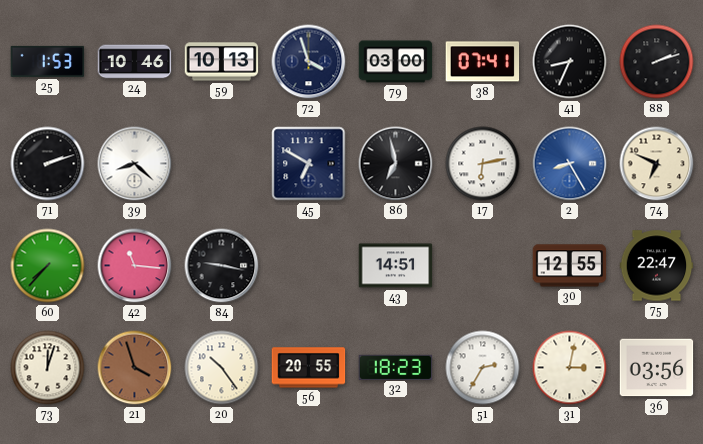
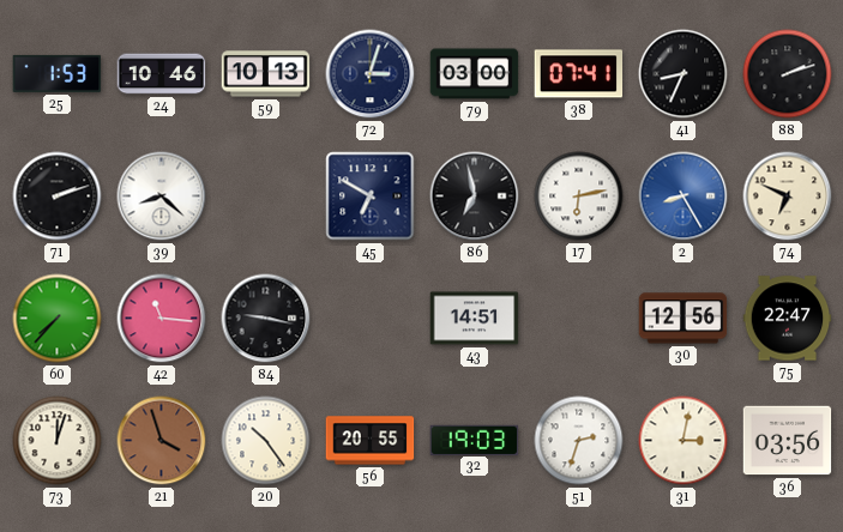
72: 3:57 -> 3:03 (371, 74)
30: 12:55 -> 12:56 (684, 319)
32: 18:23 -> 19:03 (475, 440)
51: 2:35 -> 2:33 (579, 441)
